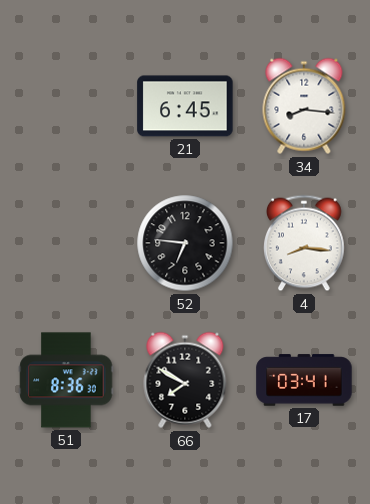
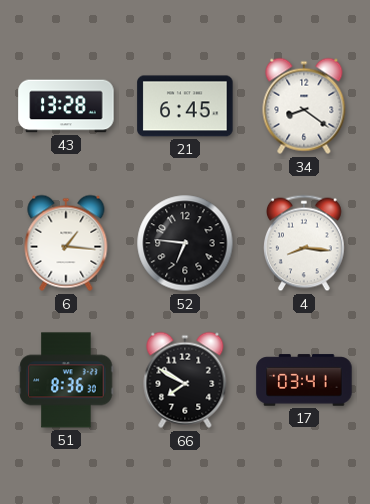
43: none -> 13:28 (66, 106)
34: 8:16 -> 8:21 (304, 106)
6: none -> 1:16 (66, 243)
